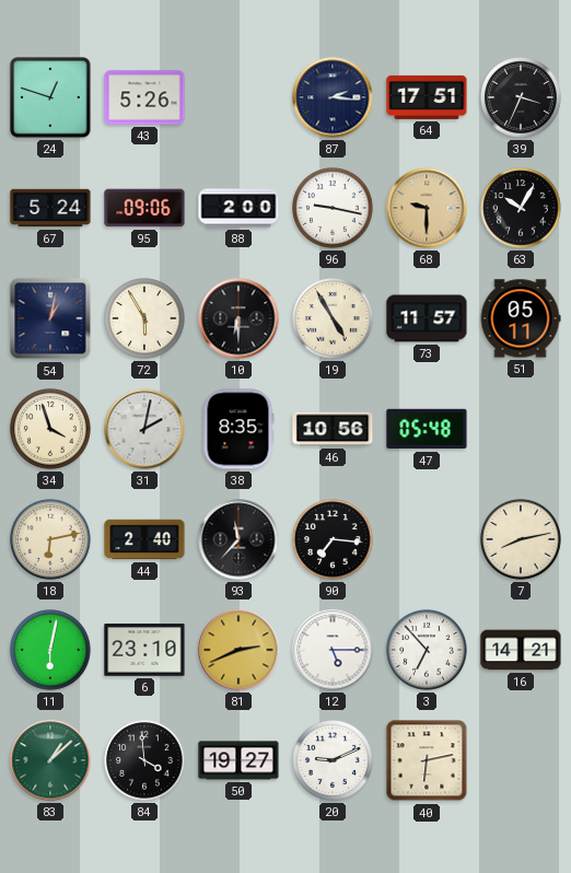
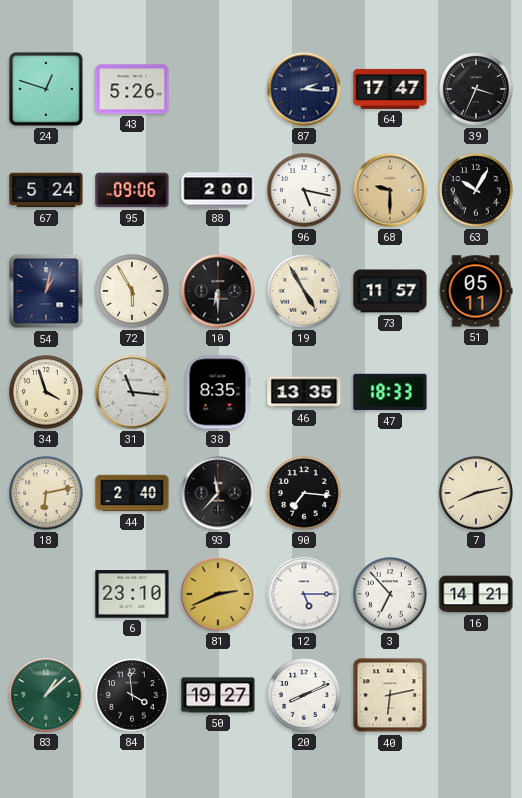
64: 17:51 -> 17:47 (390, 89)
96: 9:17 -> 5:17 (304, 190)
31: 2:02 -> 11:16 (132, 392)
46: 10:56 -> 13:35 (304, 392)
47: 05:48 -> 18:33 (390, 392)
11: 6:02 -> none (50, 650)
20: 9:11 -> 8:11 (304, 695)
